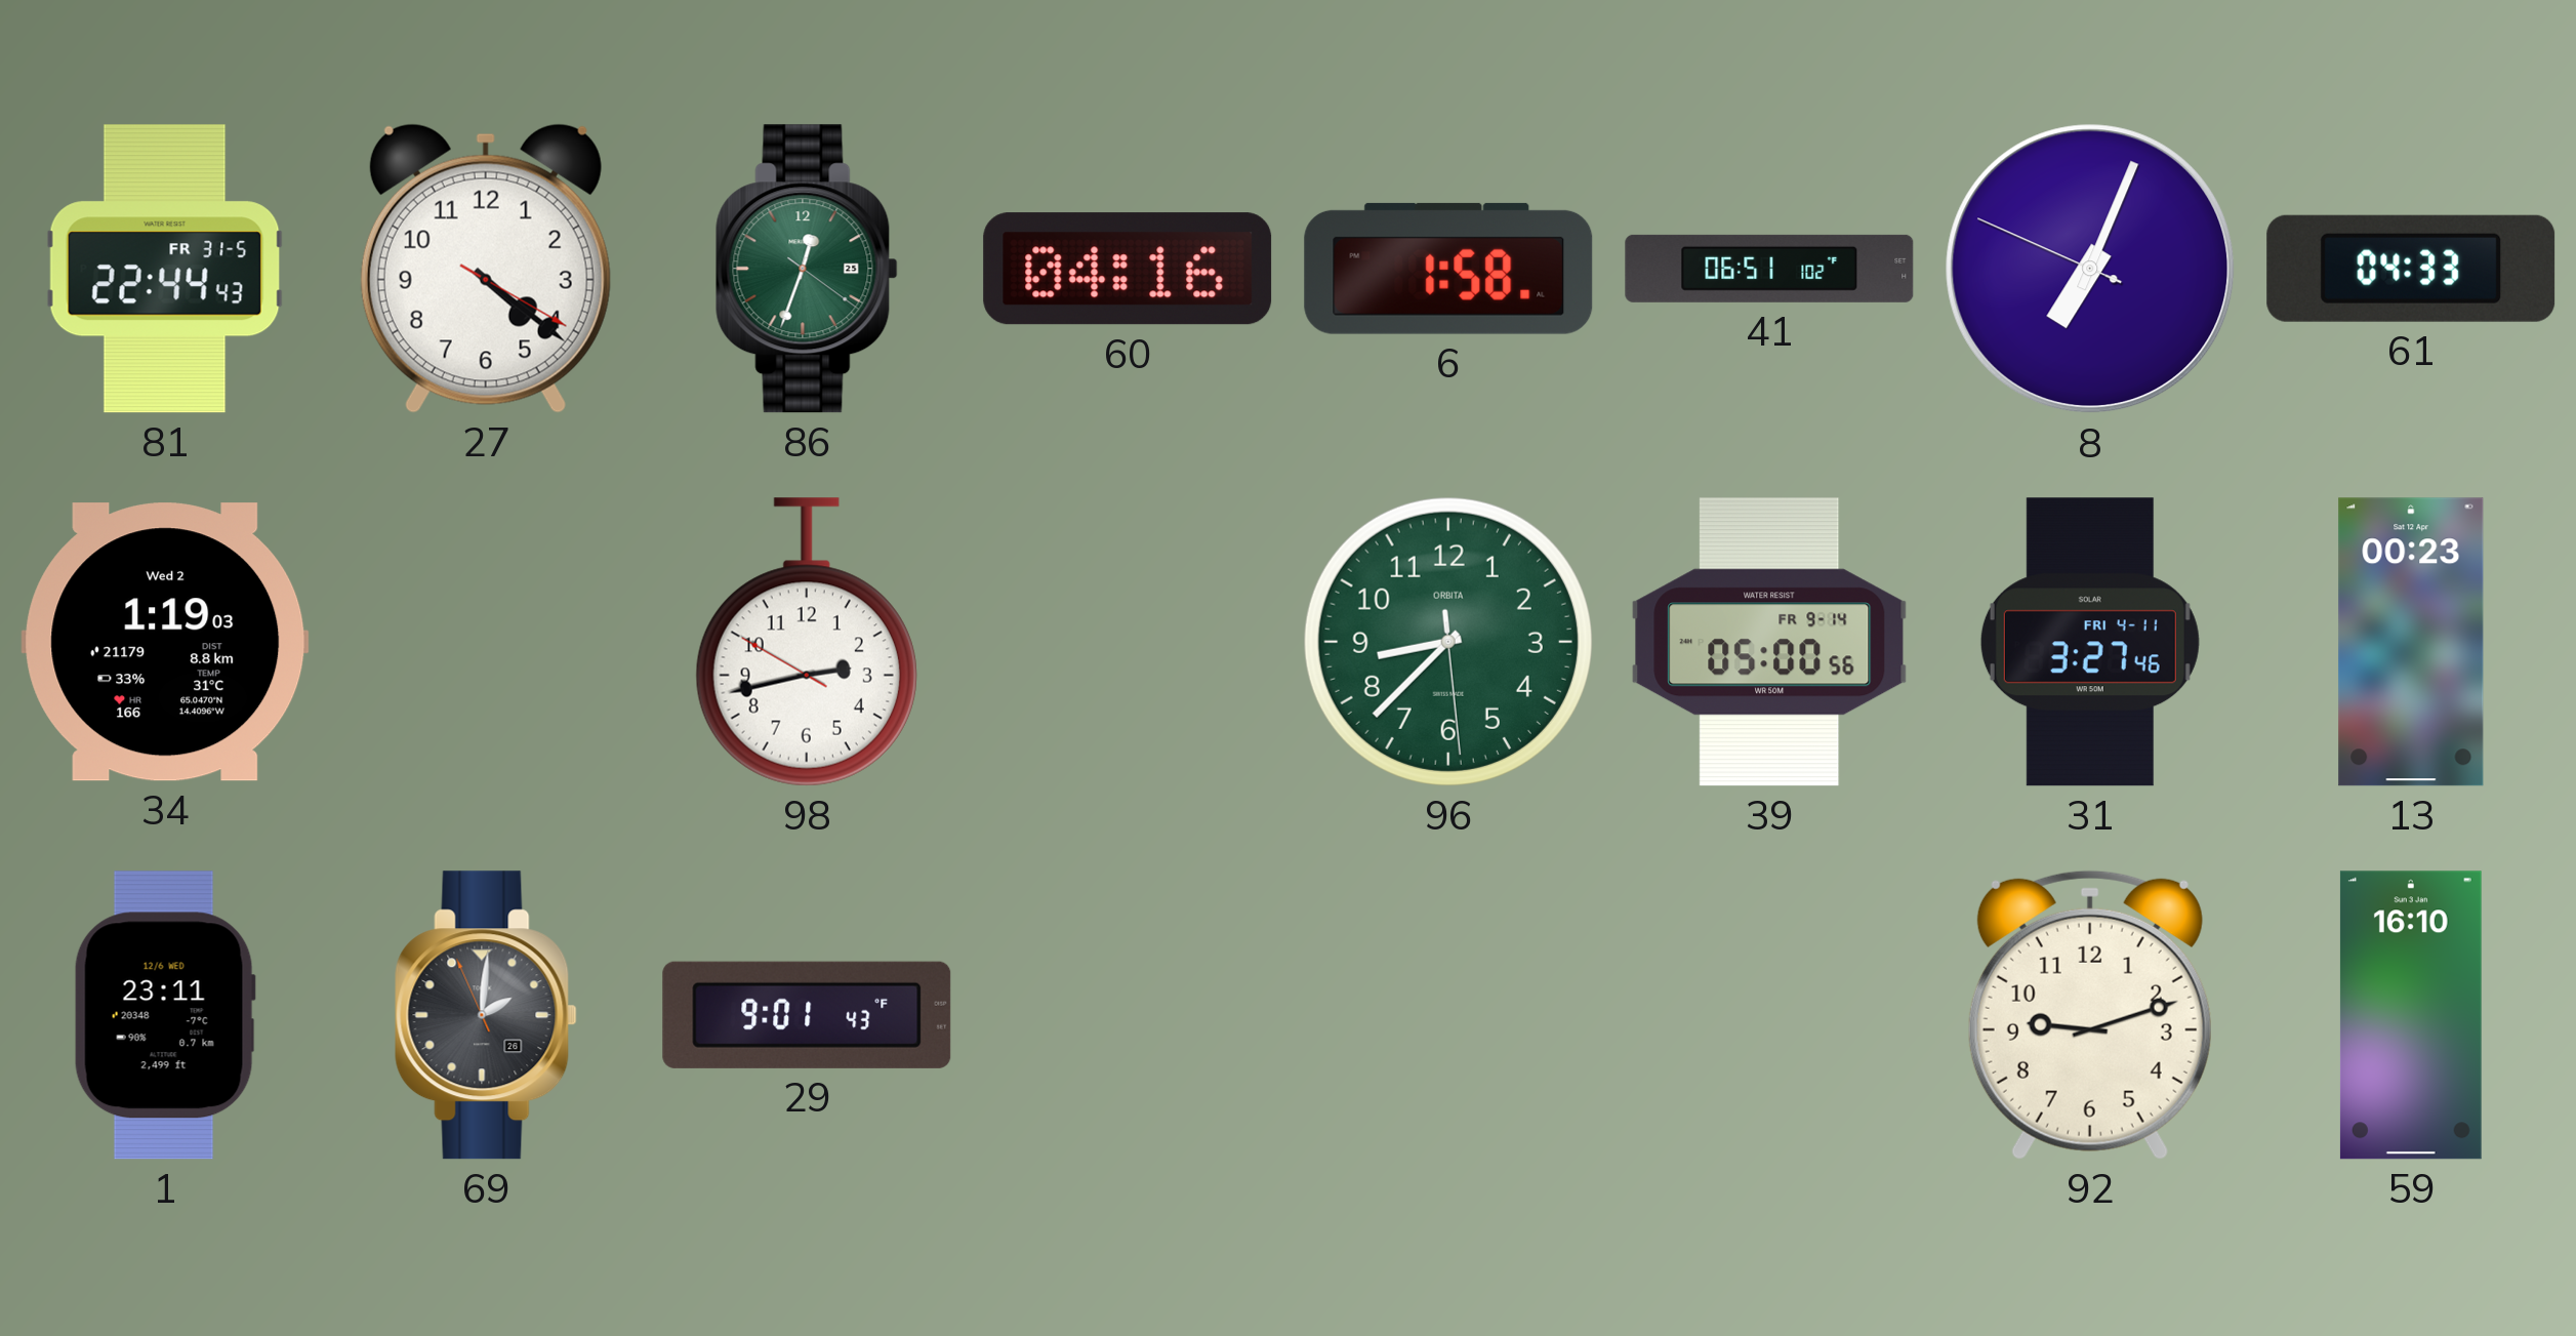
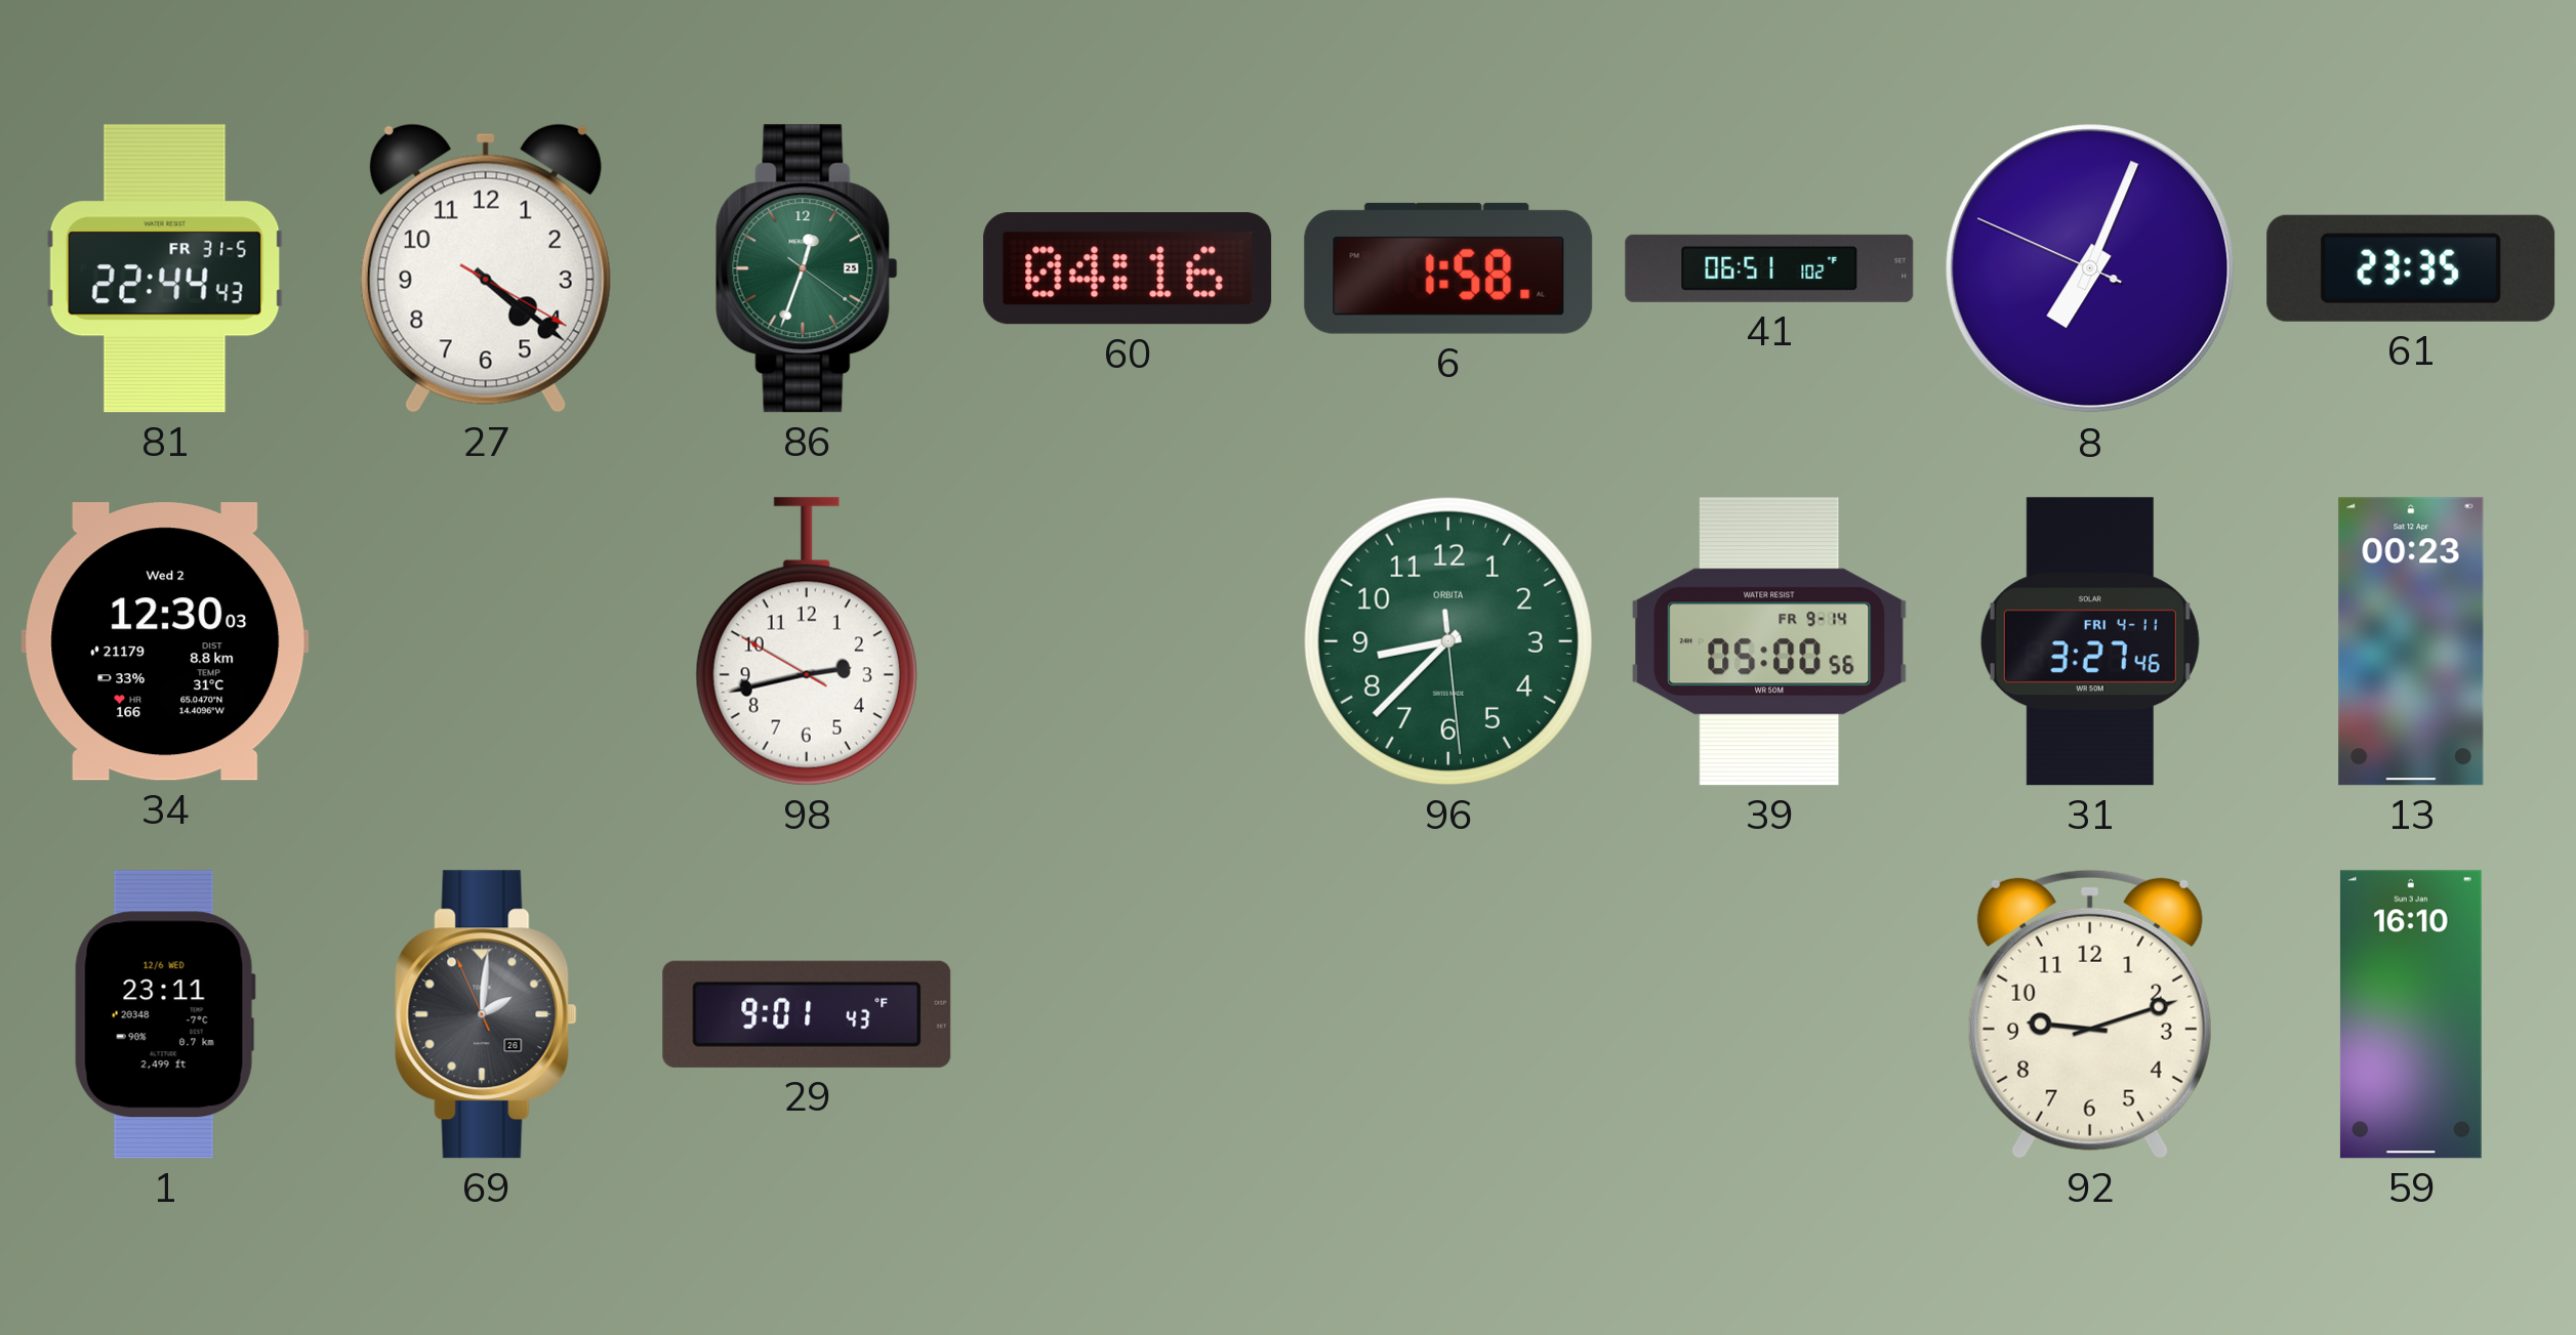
61: 04:33 -> 23:35 (2411, 268)
34: 1:19 -> 12:30 (165, 641)
